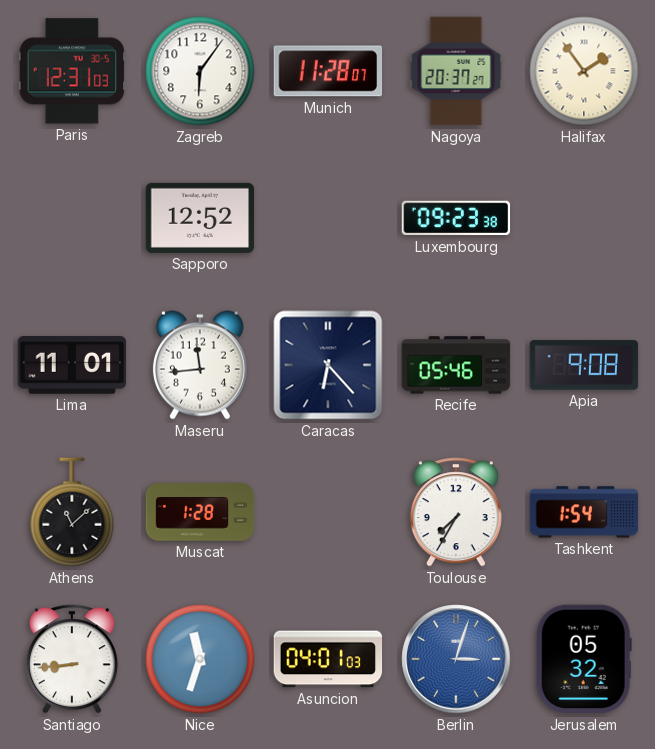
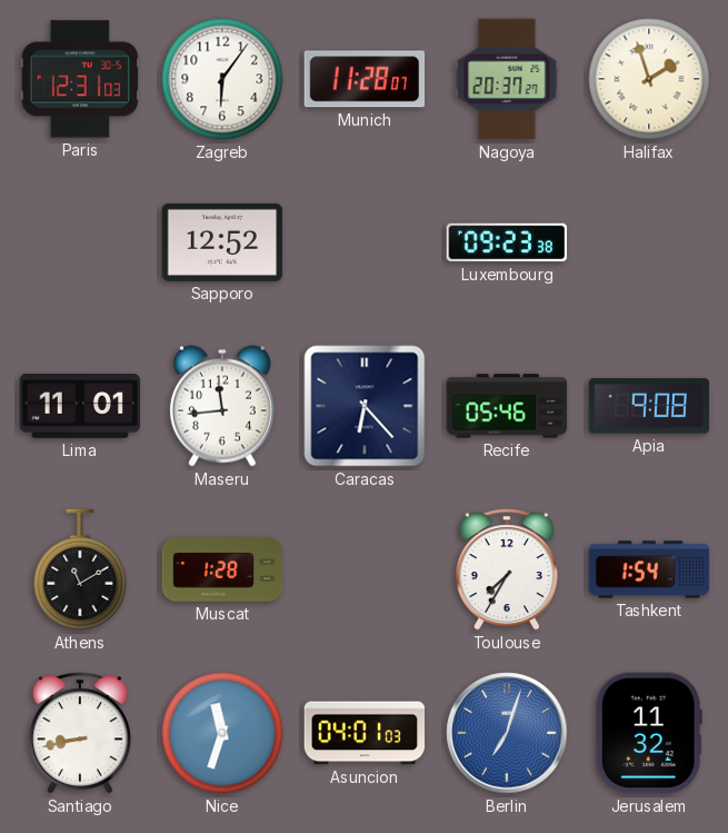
Halifax: 1:54 -> 1:57 (649, 79)
Athens: 11:08 -> 11:10 (80, 569)
Santiago: 8:44 -> 8:43 (80, 733)
Berlin: 3:03 -> 7:03 (507, 733)
Jerusalem: 05:32 -> 11:32 (649, 733)
